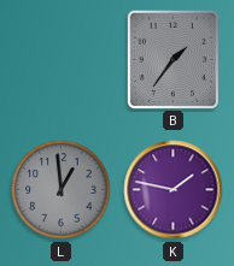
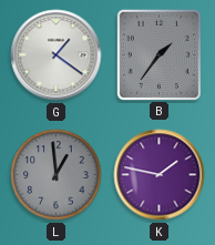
G: none -> 1:21 (57, 55)
